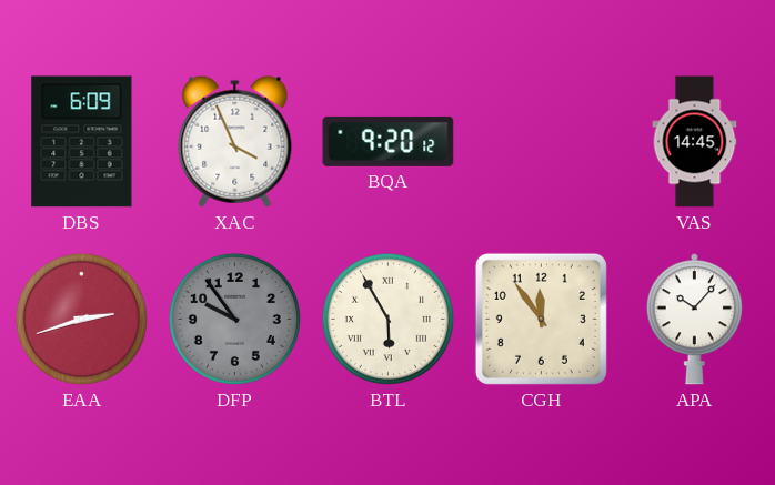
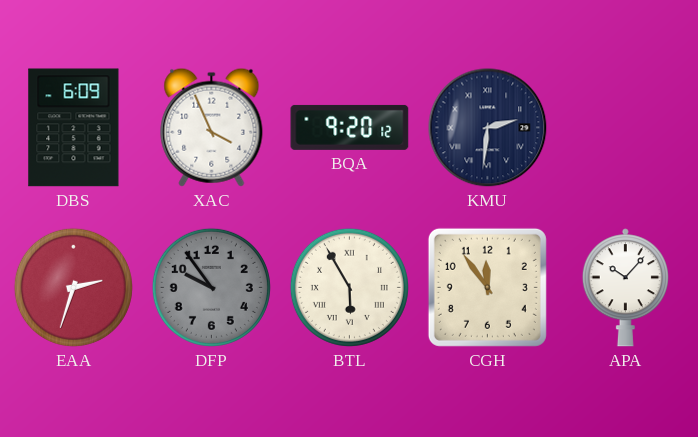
KMU: none -> 2:31 (488, 128)
VAS: 14:45 -> none (695, 142)
EAA: 2:42 -> 2:33 (73, 287)
